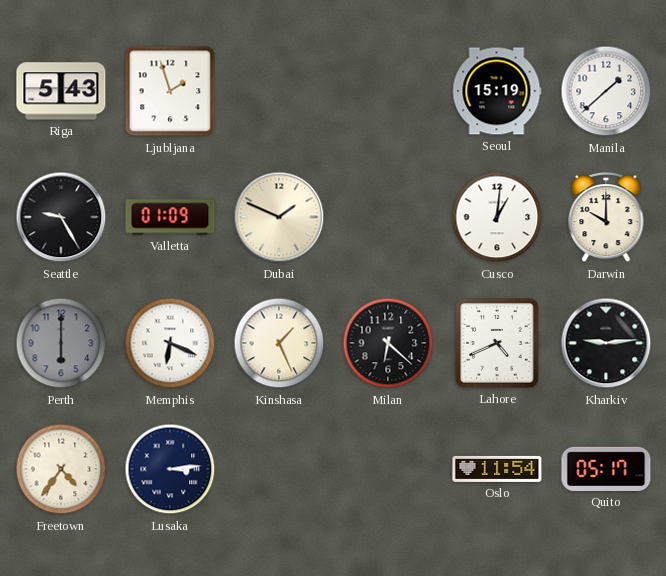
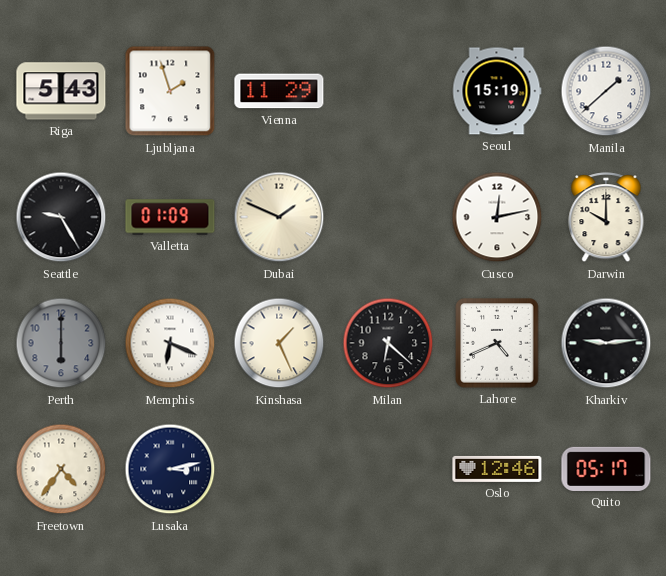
Vienna: none -> 11:29 (279, 91)
Cusco: 1:01 -> 12:13 (497, 217)
Lusaka: 3:14 -> 3:13 (170, 469)
Oslo: 11:54 -> 12:46 (497, 469)
